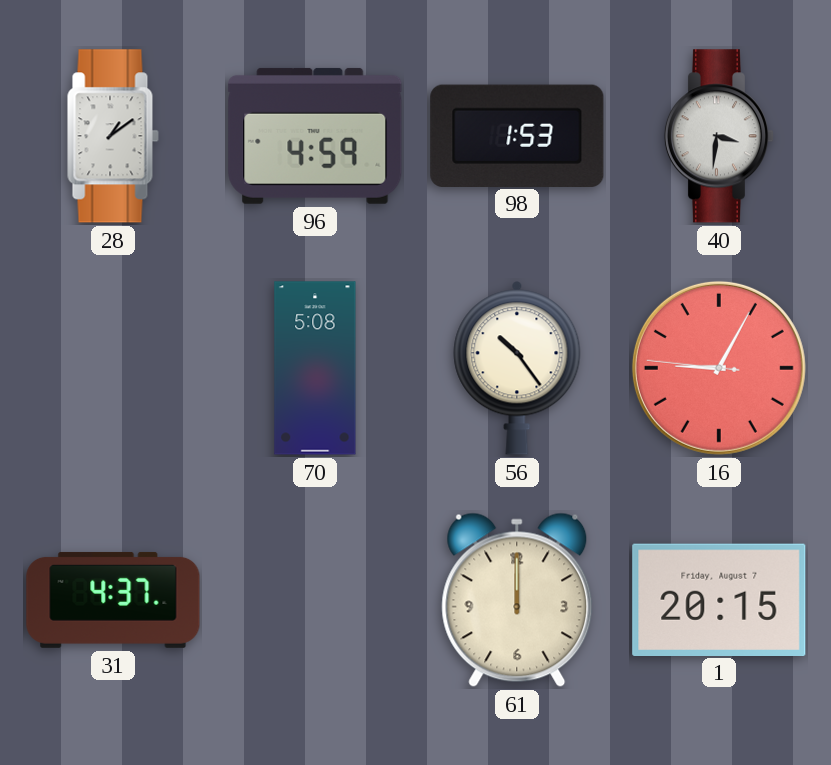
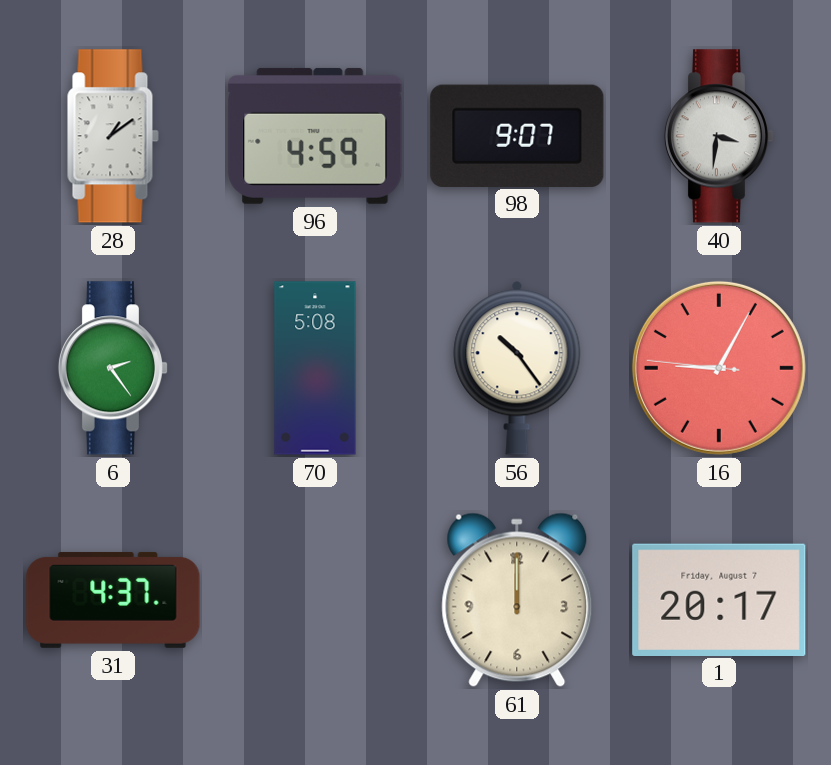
98: 1:53 -> 9:07 (517, 135)
6: none -> 2:24 (113, 368)
1: 20:15 -> 20:17 (719, 599)
